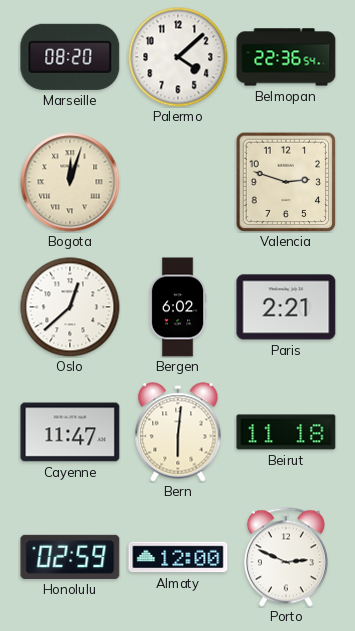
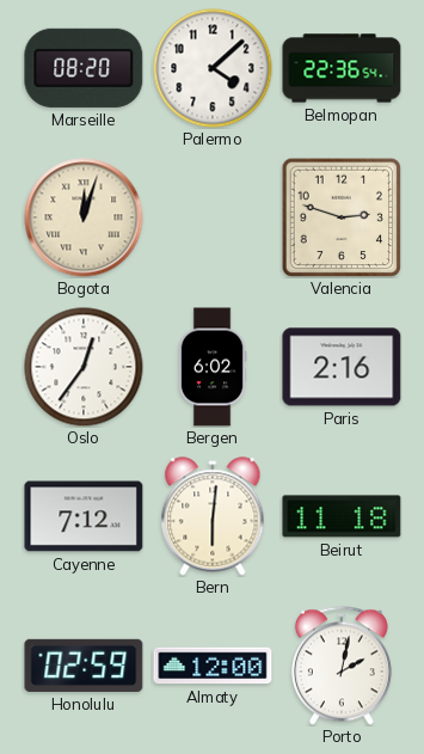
Oslo: 12:38 -> 12:36 (84, 367)
Paris: 2:21 -> 2:16 (342, 367)
Cayenne: 11:47 -> 7:12 (84, 516)
Porto: 2:49 -> 2:02 (342, 666)
